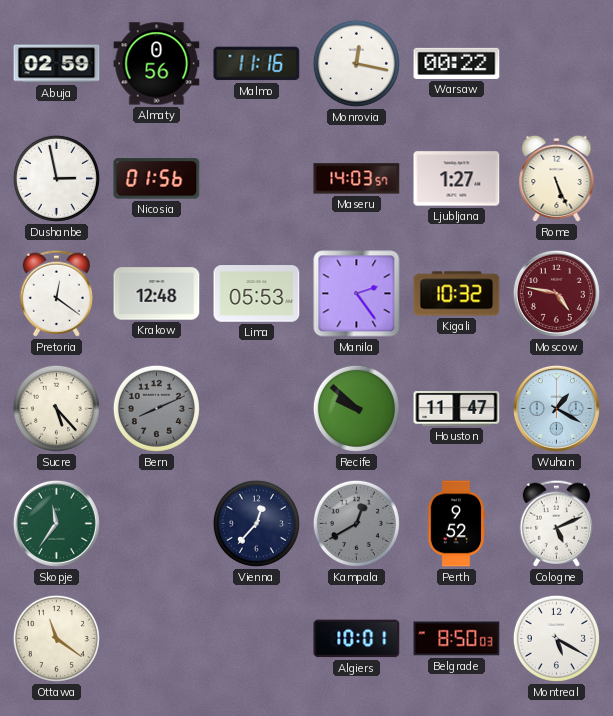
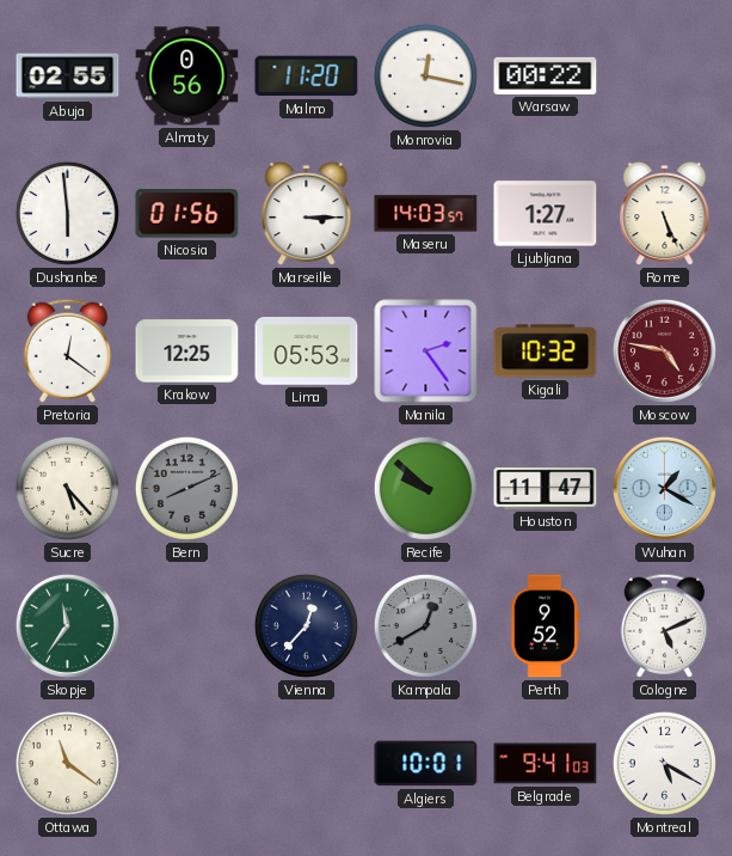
Abuja: 02:59 -> 02:55 (68, 77)
Malmo: 11:16 -> 11:20 (307, 77)
Dushanbe: 2:58 -> 5:59 (67, 213)
Marseille: none -> 3:15 (307, 214)
Krakow: 12:48 -> 12:25 (187, 351)
Belgrade: 8:50 -> 9:41 (546, 764)
